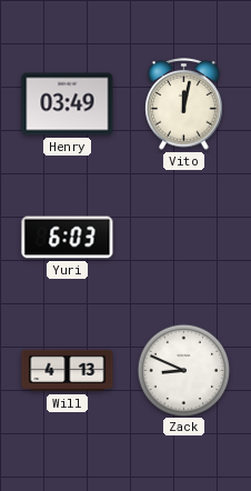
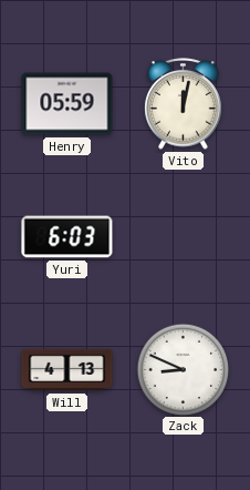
Henry: 03:49 -> 05:59 (67, 104)
